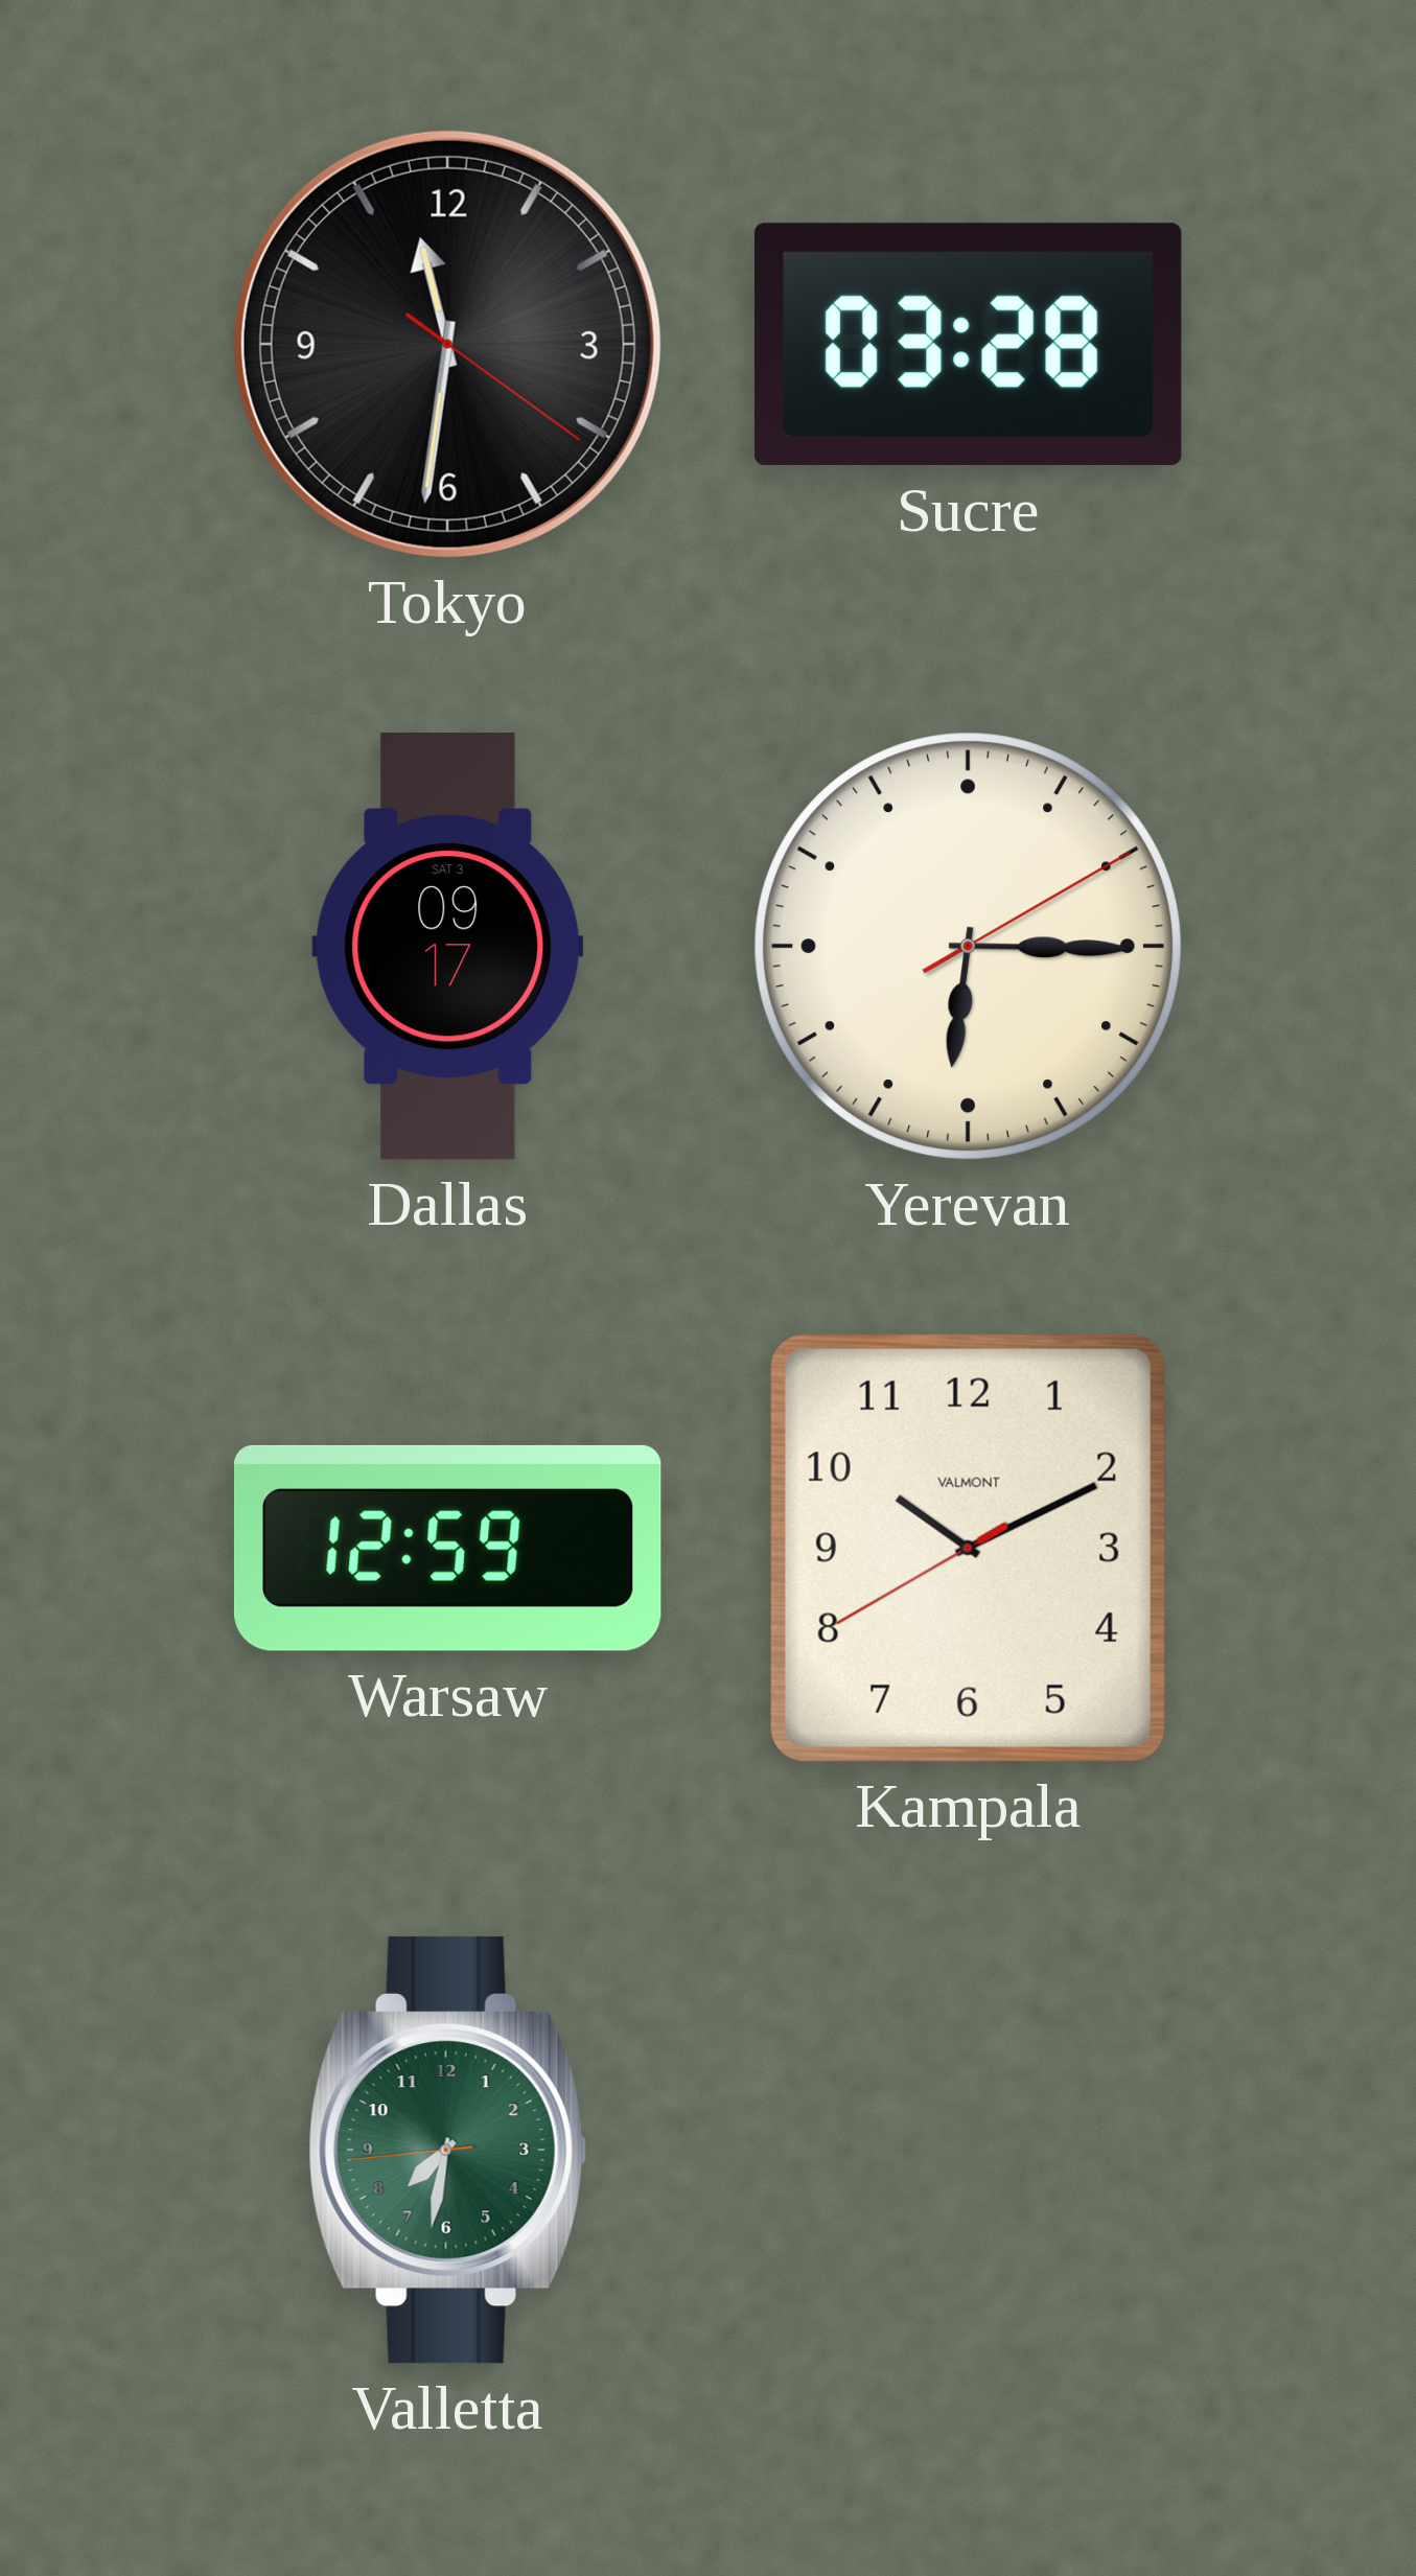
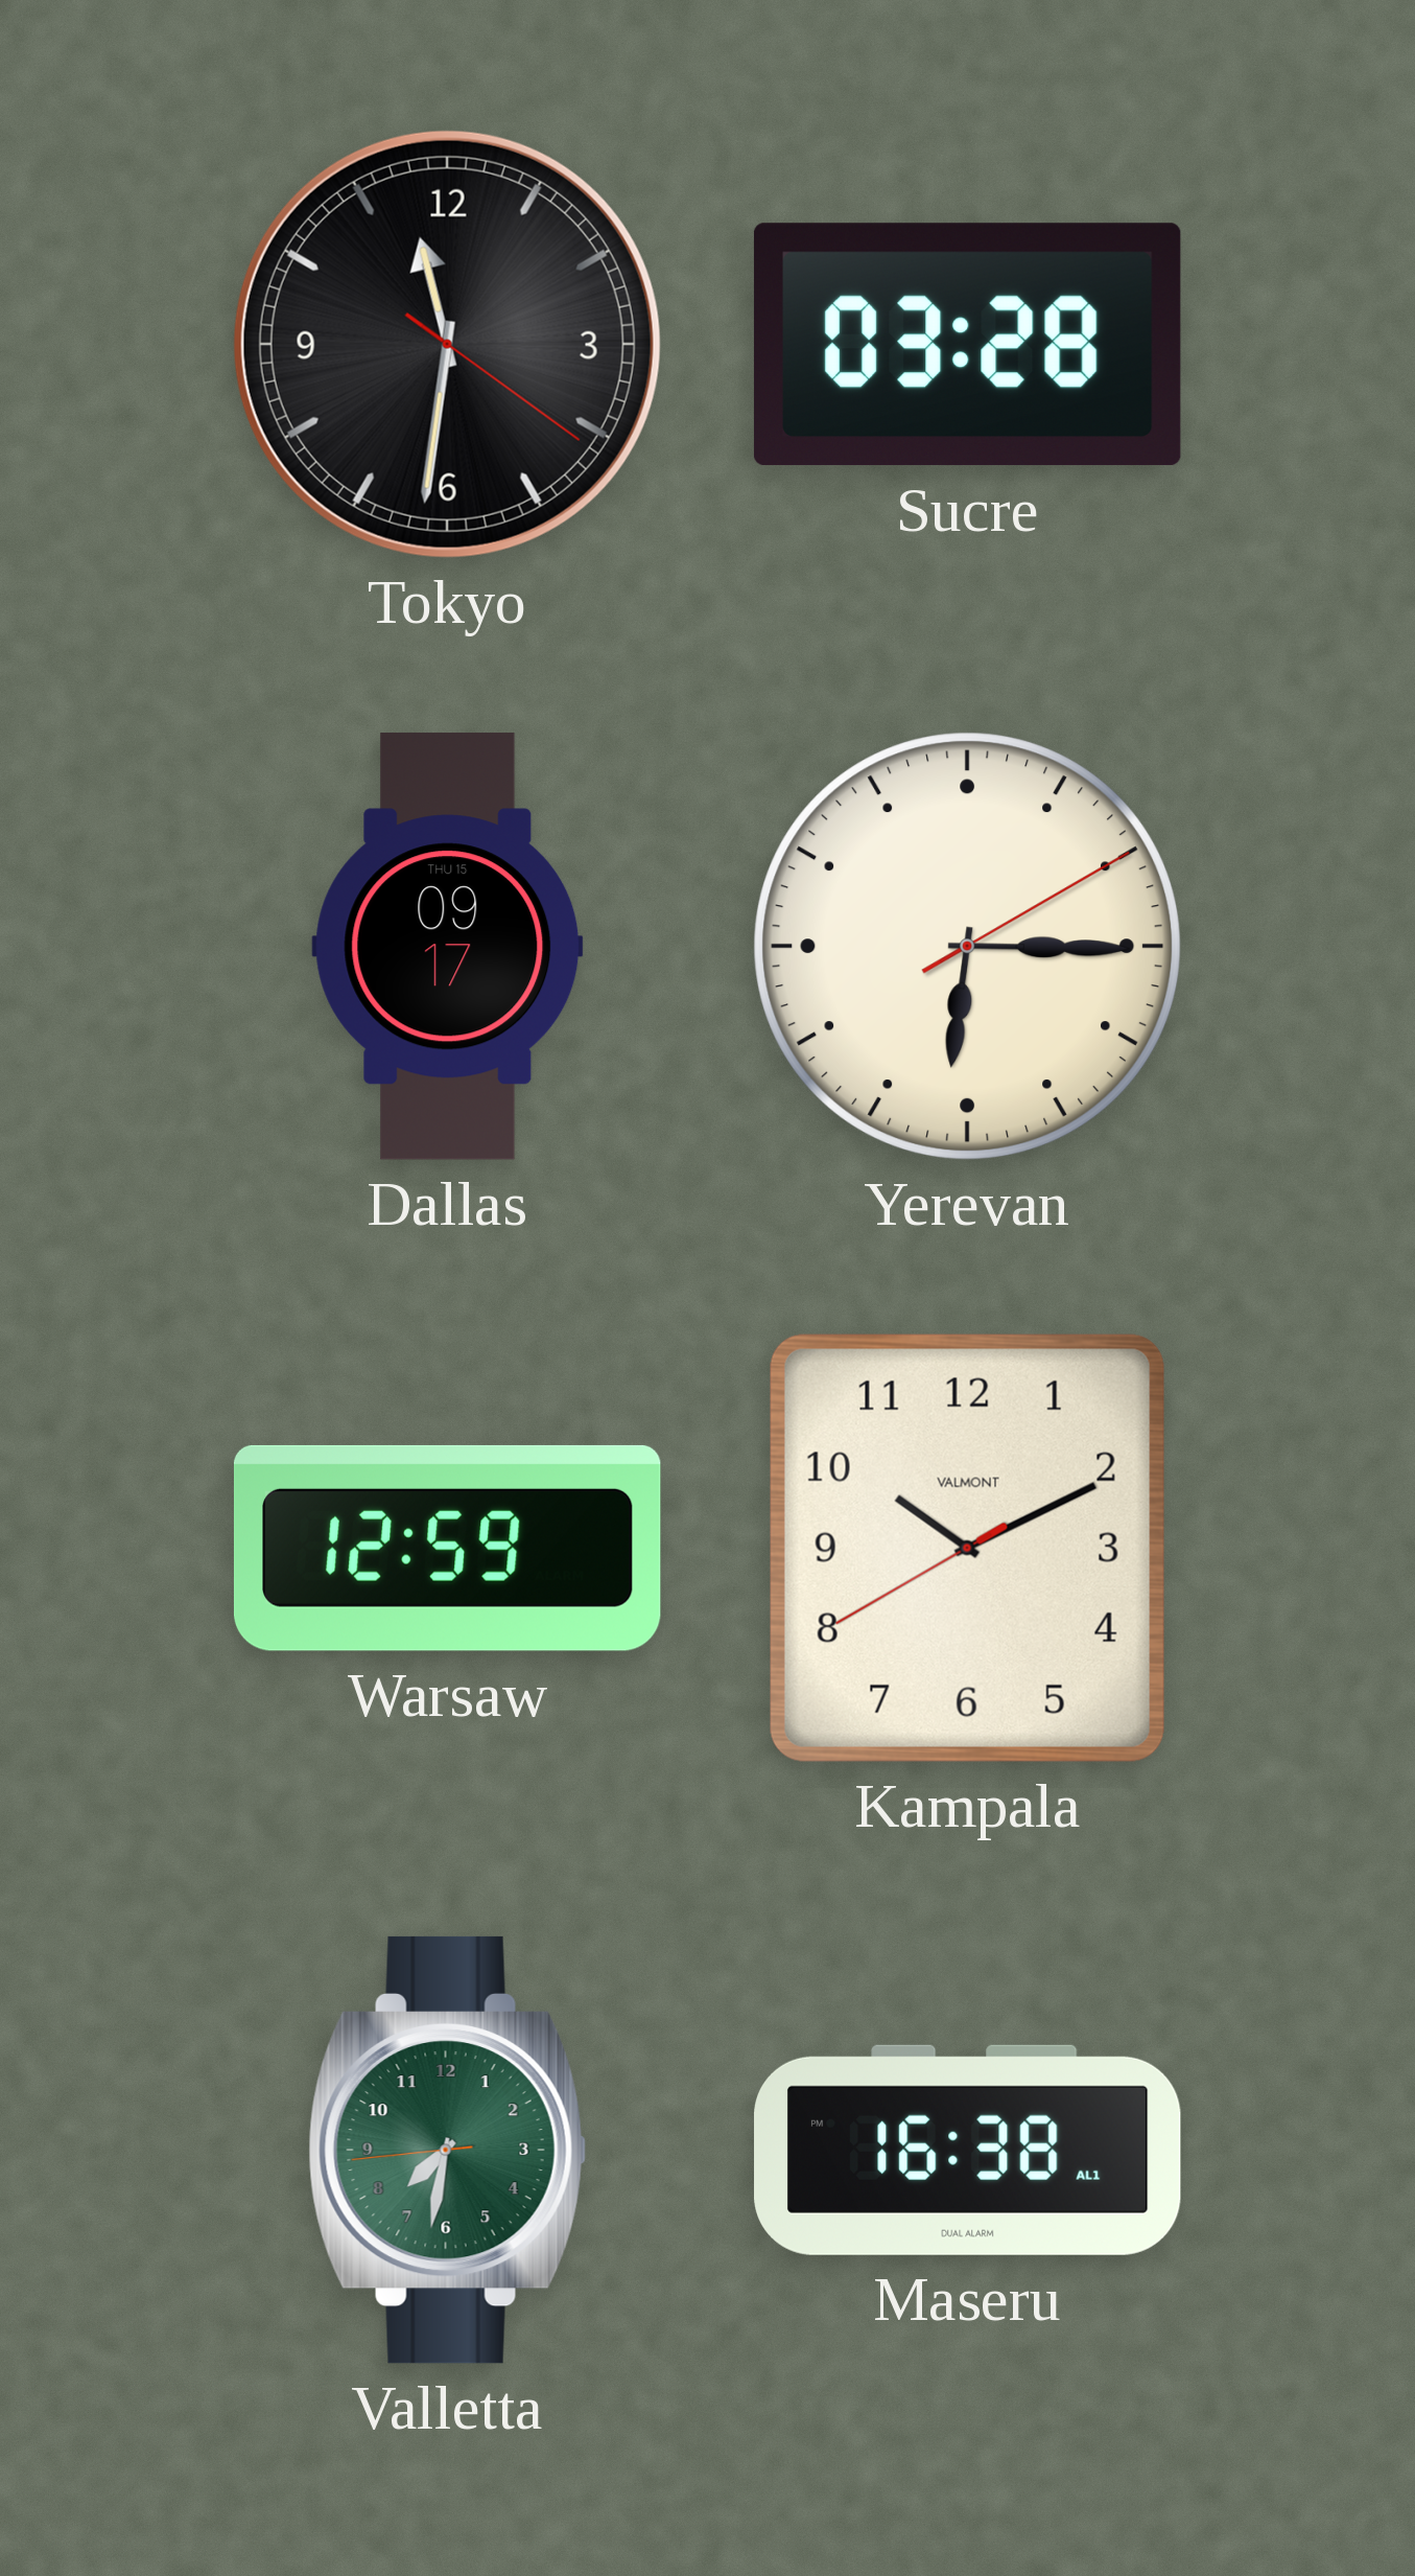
Dallas date: SAT 3 -> THU 15 (448, 947)
Maseru: none -> 16:38 (968, 2150)
